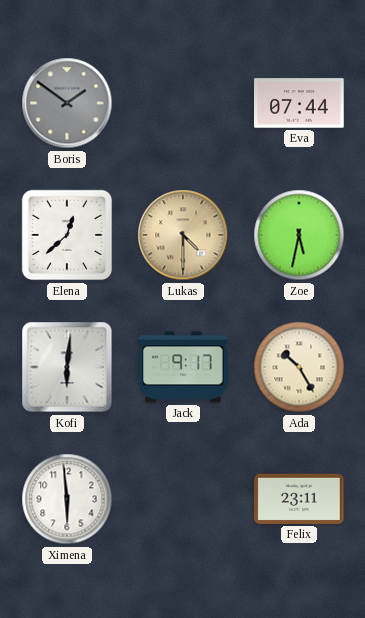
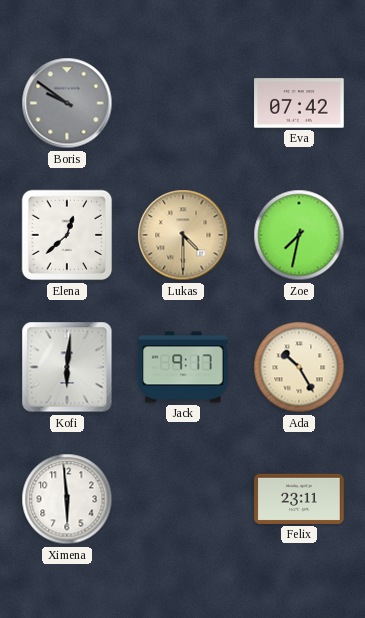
Boris: 1:51 -> 9:51 (67, 103)
Eva: 07:44 -> 07:42 (299, 103)
Zoe: 5:32 -> 7:32 (299, 235)
